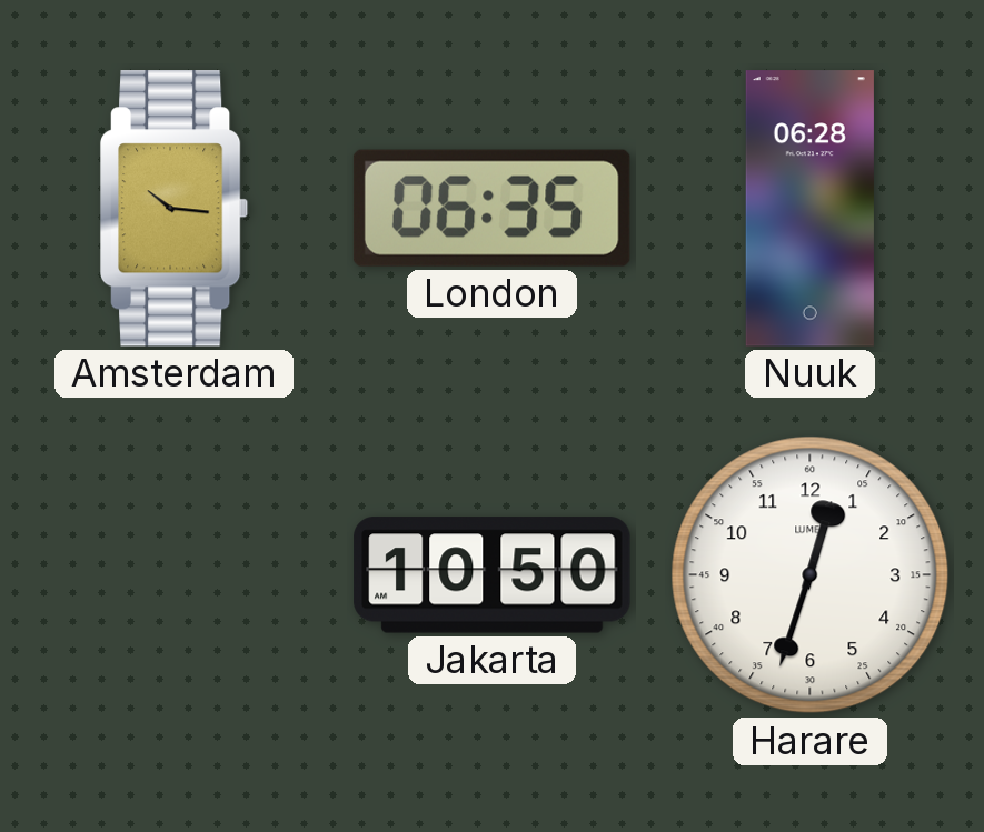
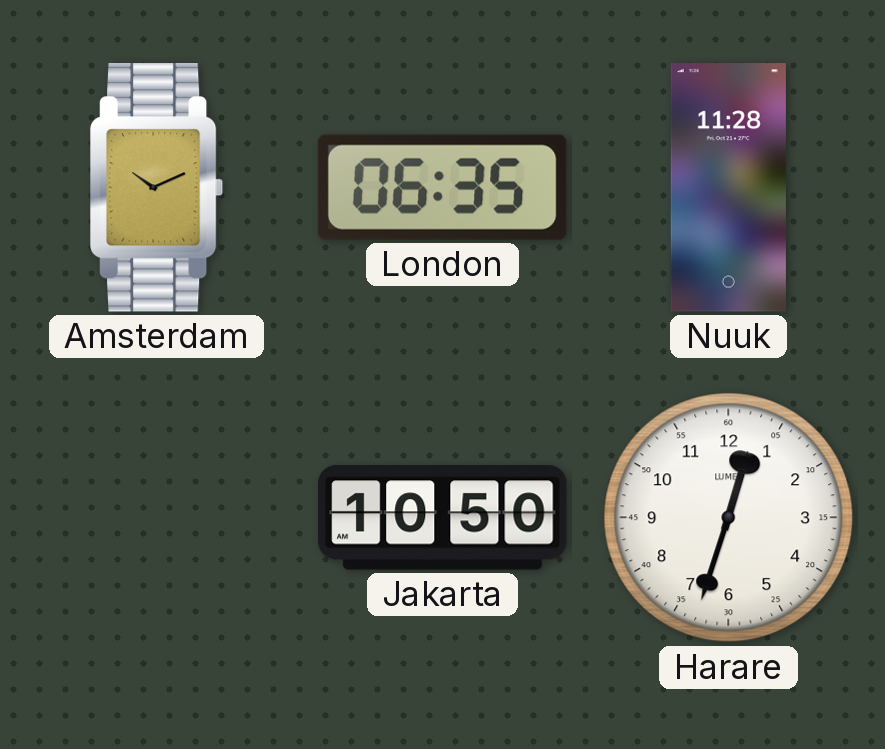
Amsterdam: 10:16 -> 10:11 (157, 188)
Nuuk: 06:28 -> 11:28 (728, 188)
